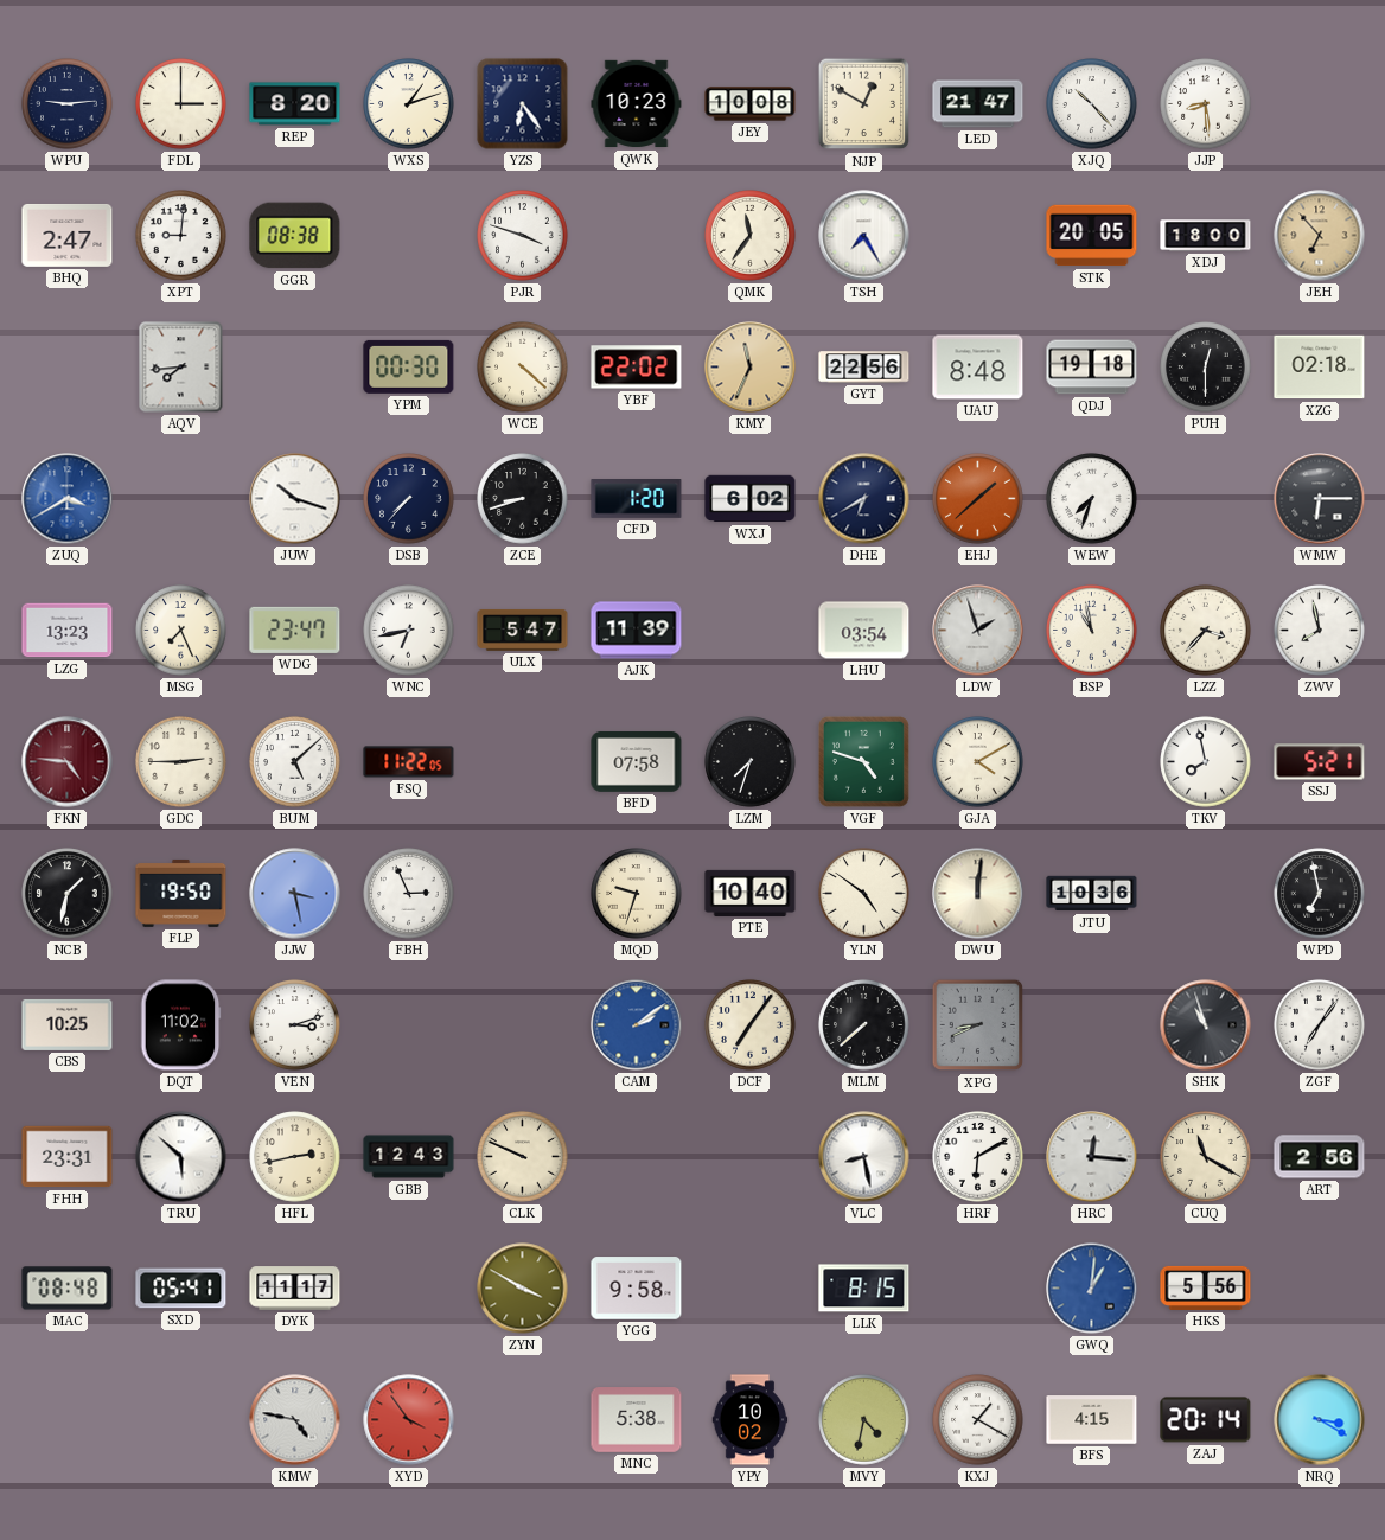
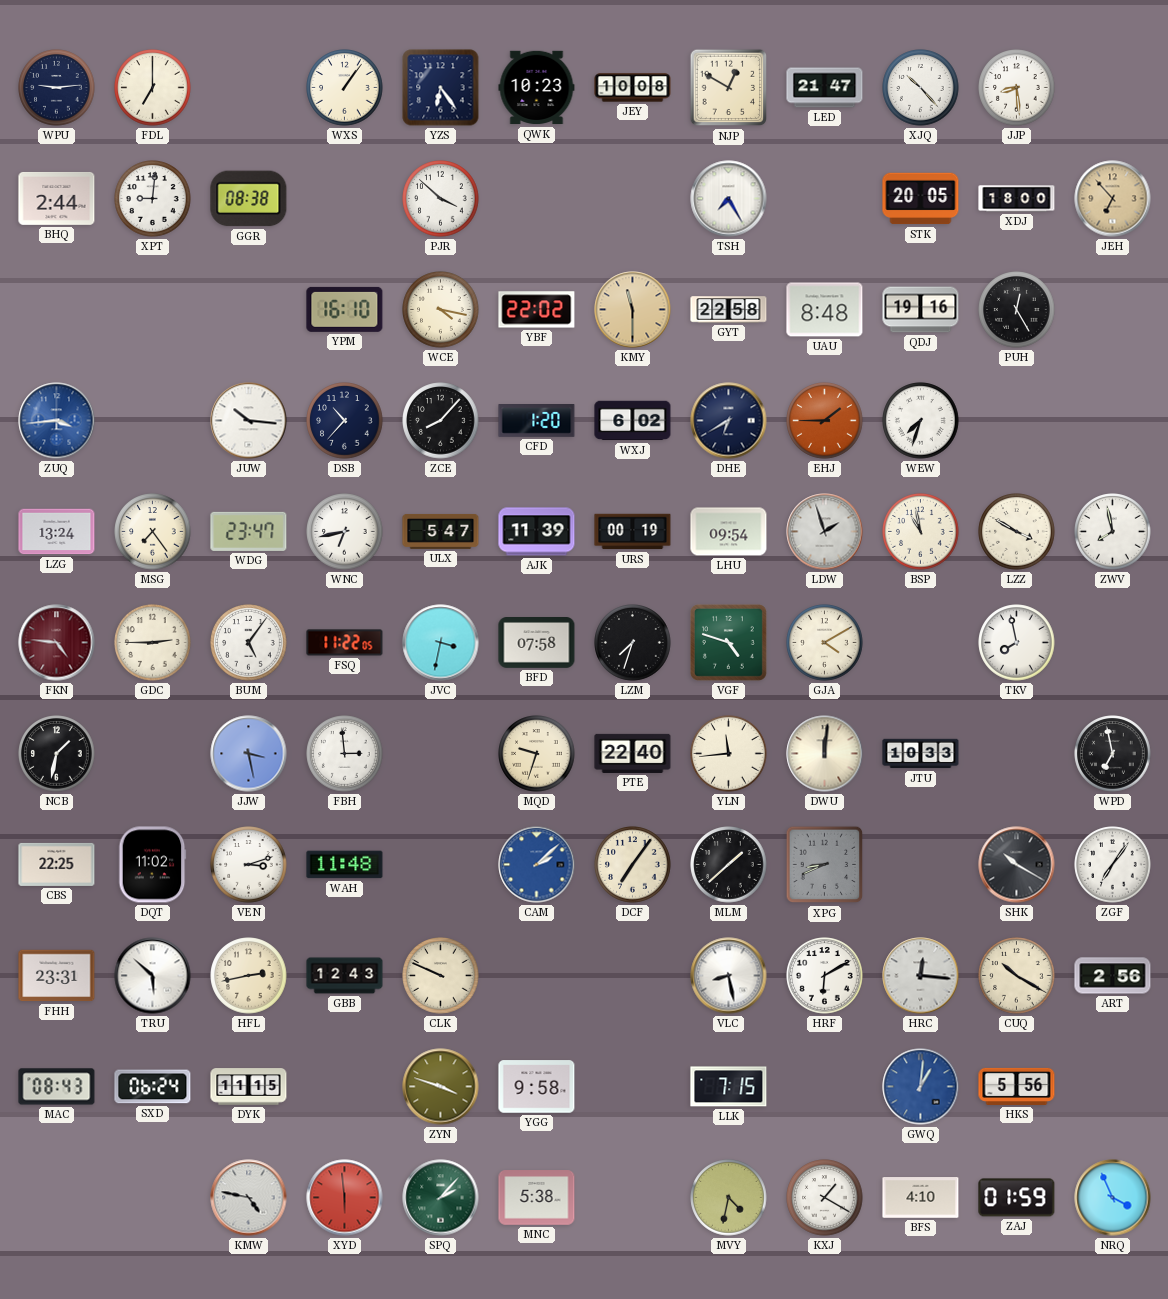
FDL: 3:00 -> 7:00 (153, 88)
REP: 8:20 -> none (295, 104)
WXS: 1:12 -> 1:06 (345, 88)
BHQ: 2:47 -> 2:44 (57, 198)
PJR: 3:48 -> 3:52 (441, 199)
QMK: 11:36 -> none (751, 236)
AQV: 7:44 -> none (181, 368)
YPM: 00:30 -> 16:10 (345, 309)
WCE: 4:22 -> 4:17 (441, 310)
KMY: 11:34 -> 11:30 (633, 310)
GYT: 22:56 -> 22:58 (729, 310)
QDJ: 19:18 -> 19:16 (921, 310)
PUH: 12:30 -> 12:25 (1017, 310)
XZG: 02:18 -> none (1320, 368)
ZUQ: 3:40 -> 3:44 (57, 421)
JUW: 10:18 -> 10:16 (249, 421)
DSB: 7:37 -> 10:37 (345, 421)
ZCE: 8:42 -> 8:07 (441, 421)
EHJ: 1:38 -> 1:45 (825, 421)
WMW: 6:15 -> none (1320, 499)
LZG: 13:23 -> 13:24 (57, 532)
MSG: 7:26 -> 7:24 (153, 532)
URS: none -> 00:19 (633, 532)
LHU: 03:54 -> 09:54 (729, 532)
LZZ: 3:37 -> 3:50 (1017, 532)
BUM: 5:08 -> 5:06 (249, 643)
JVC: none -> 3:32 (441, 643)
SSJ: 5:21 -> none (1320, 762)
FLP: 19:50 -> none (181, 893)
FBH: 2:56 -> 2:59 (345, 754)
PTE: 10:40 -> 22:40 (633, 753)
YLN: 4:51 -> 11:44 (729, 754)
JTU: 10:36 -> 10:33 (921, 754)
CBS: 10:25 -> 22:25 (57, 864)
WAH: none -> 11:48 (345, 865)
CAM: 2:09 -> 2:08 (537, 865)
MLM: 7:38 -> 1:38 (729, 865)
SHK: 10:57 -> 10:20 (1017, 865)
CUQ: 11:20 -> 10:20 (1017, 976)
MAC: 08:48 -> 08:43 (57, 1087)
SXD: 05:41 -> 06:24 (153, 1087)
DYK: 11:17 -> 11:15 (249, 1087)
ZYN: 3:50 -> 3:48 (441, 1087)
LLK: 8:15 -> 7:15 (729, 1087)
XYD: 3:54 -> 5:59 (345, 1198)
SPQ: none -> 2:07 (441, 1198)
YPY: 10:02 -> none (751, 1420)
BFS: 4:15 -> 4:10 (921, 1198)
ZAJ: 20:14 -> 01:59 (1017, 1198)
NRQ: 3:20 -> 3:56 (1113, 1198)
